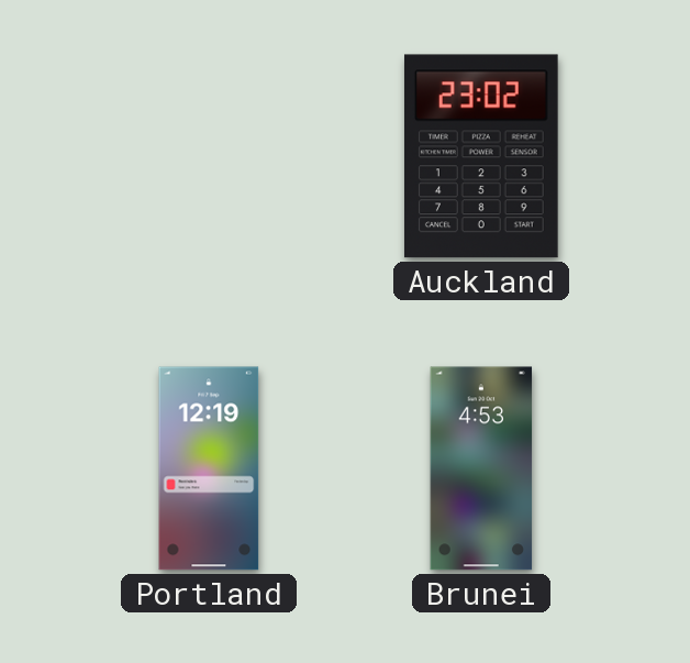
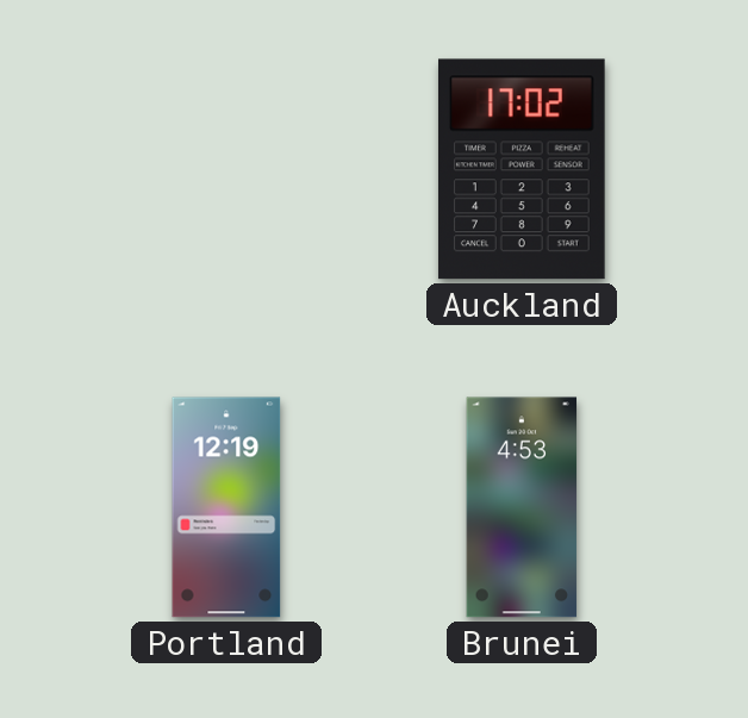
Auckland: 23:02 -> 17:02 (522, 169)
